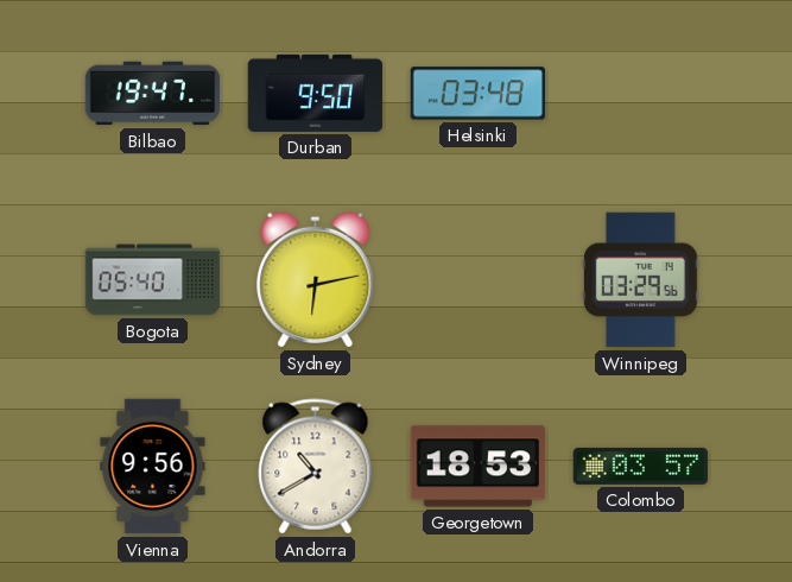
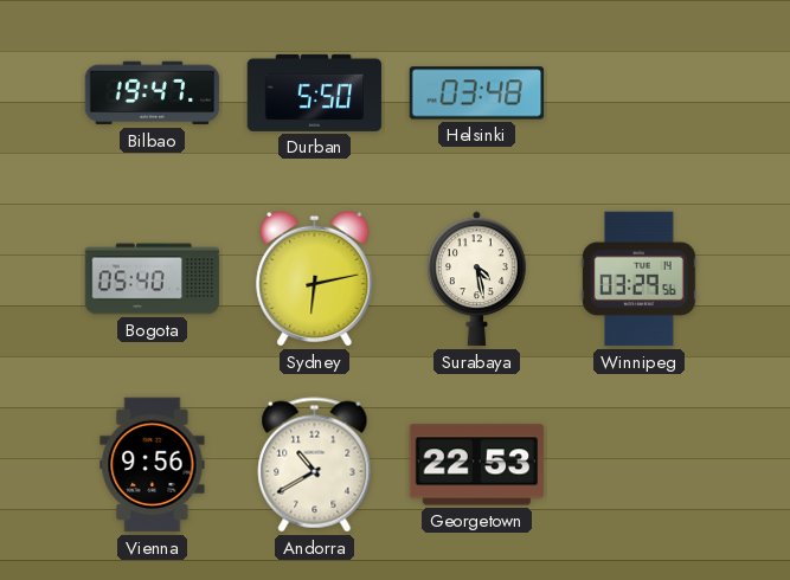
Durban: 9:50 -> 5:50 (315, 92)
Surabaya: none -> 4:28 (477, 279)
Georgetown: 18:53 -> 22:53 (477, 465)
Colombo: 03:57 -> none (641, 466)
